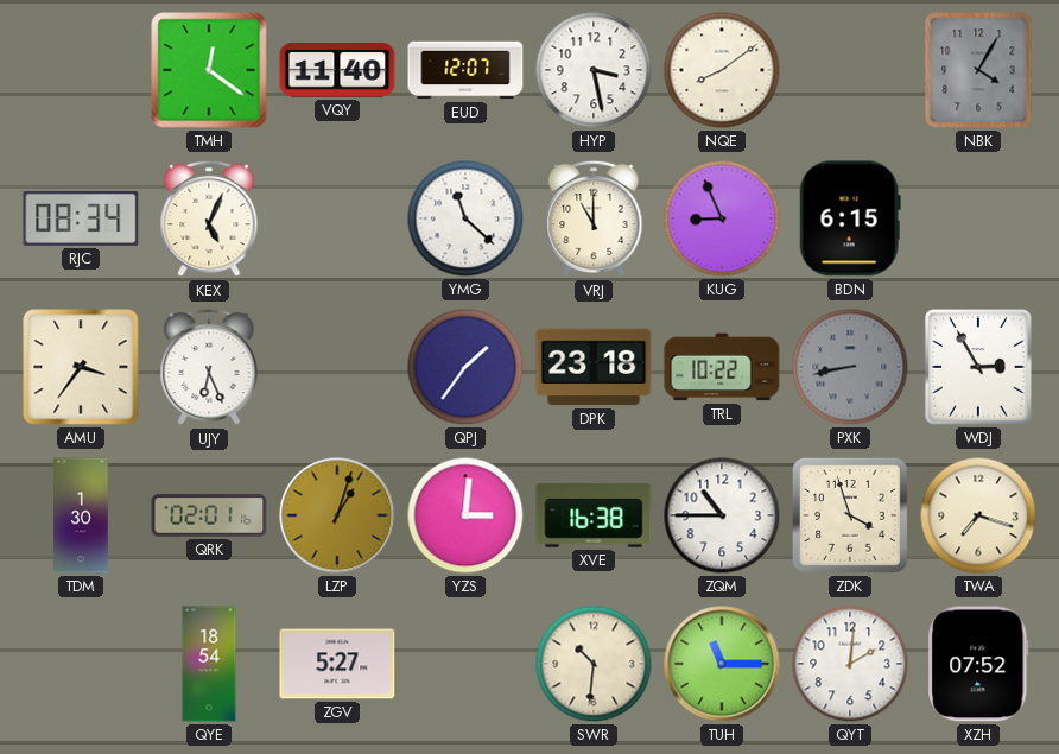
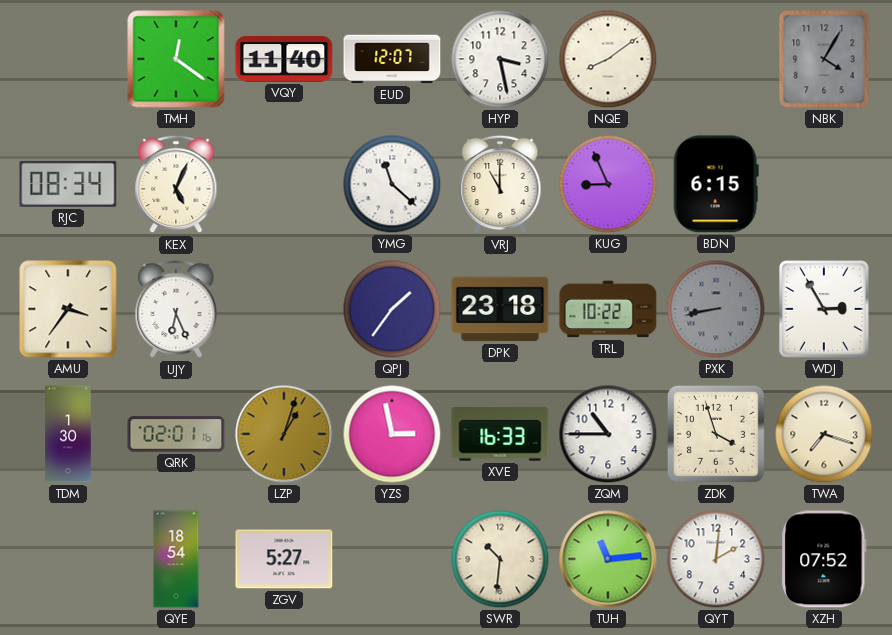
YZS: 3:01 -> 2:58 (392, 434)
XVE: 16:38 -> 16:33 (500, 434)
TUH: 11:15 -> 11:14 (608, 559)
